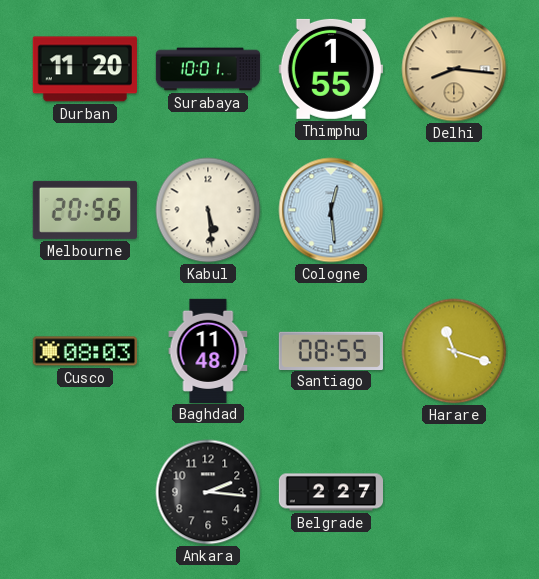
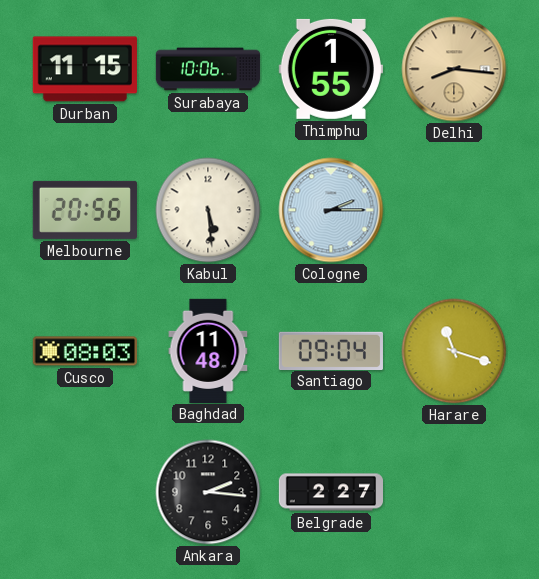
Durban: 11:20 -> 11:15 (85, 69)
Surabaya: 10:01 -> 10:06 (208, 69)
Cologne: 12:29 -> 2:15 (331, 210)
Santiago: 08:55 -> 09:04 (331, 350)
